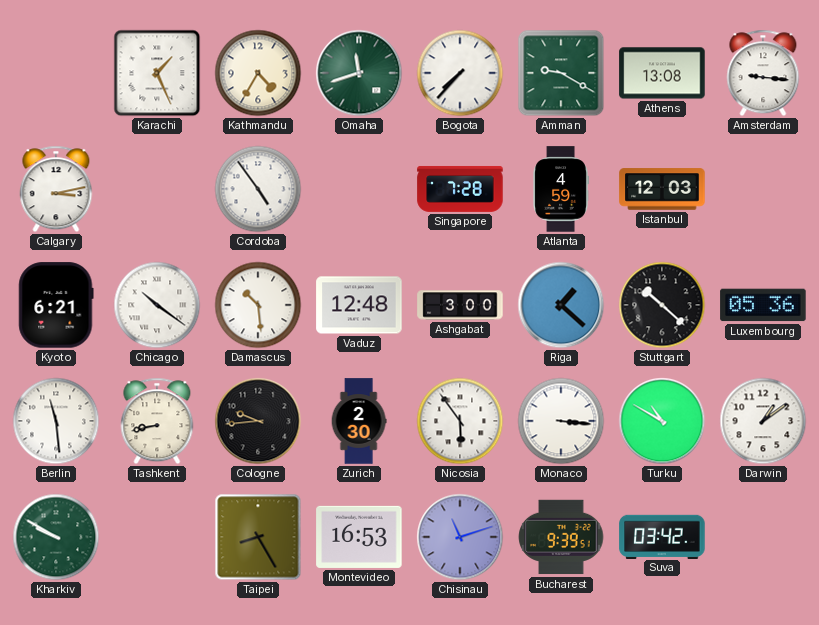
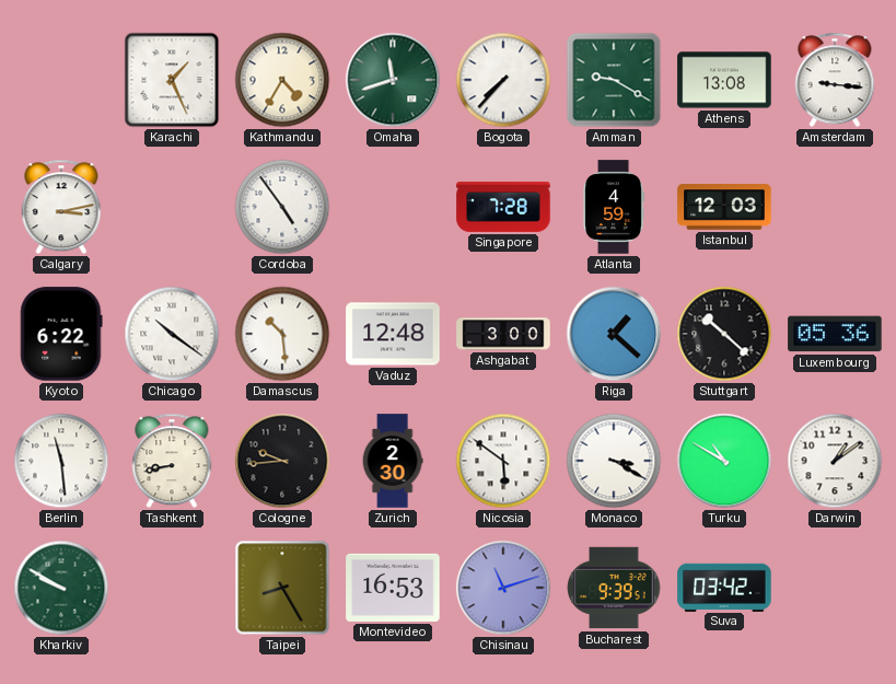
Kyoto: 6:21 -> 6:22 (61, 334)
Nicosia: 5:54 -> 5:51 (503, 461)
Monaco: 3:16 -> 3:20 (614, 461)
